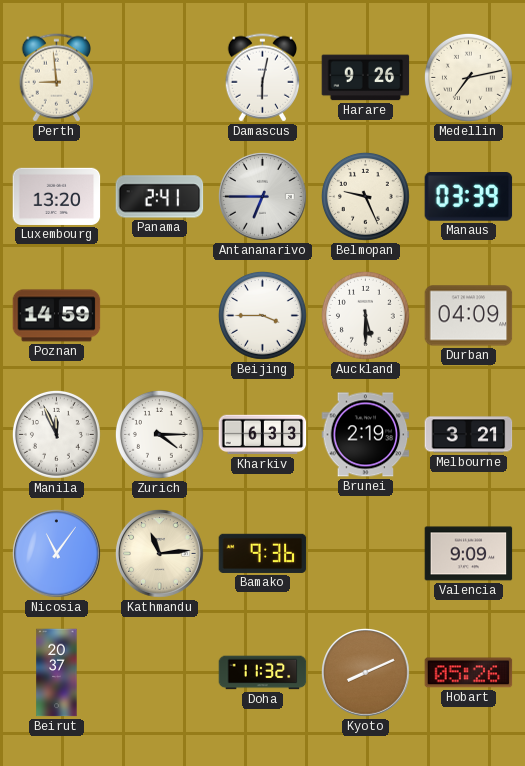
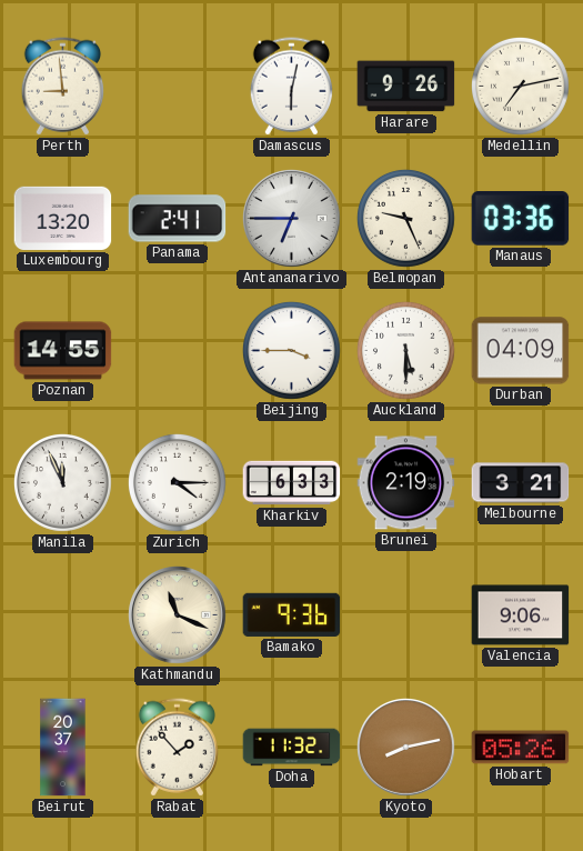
Manaus: 03:39 -> 03:36 (521, 219)
Poznan: 14:59 -> 14:55 (63, 351)
Nicosia: 11:06 -> none (57, 554)
Kathmandu: 11:14 -> 11:19 (178, 615)
Valencia: 9:09 -> 9:06 (521, 615)
Rabat: none -> 1:53 (177, 748)
Kyoto: 8:11 -> 8:13 (406, 748)
